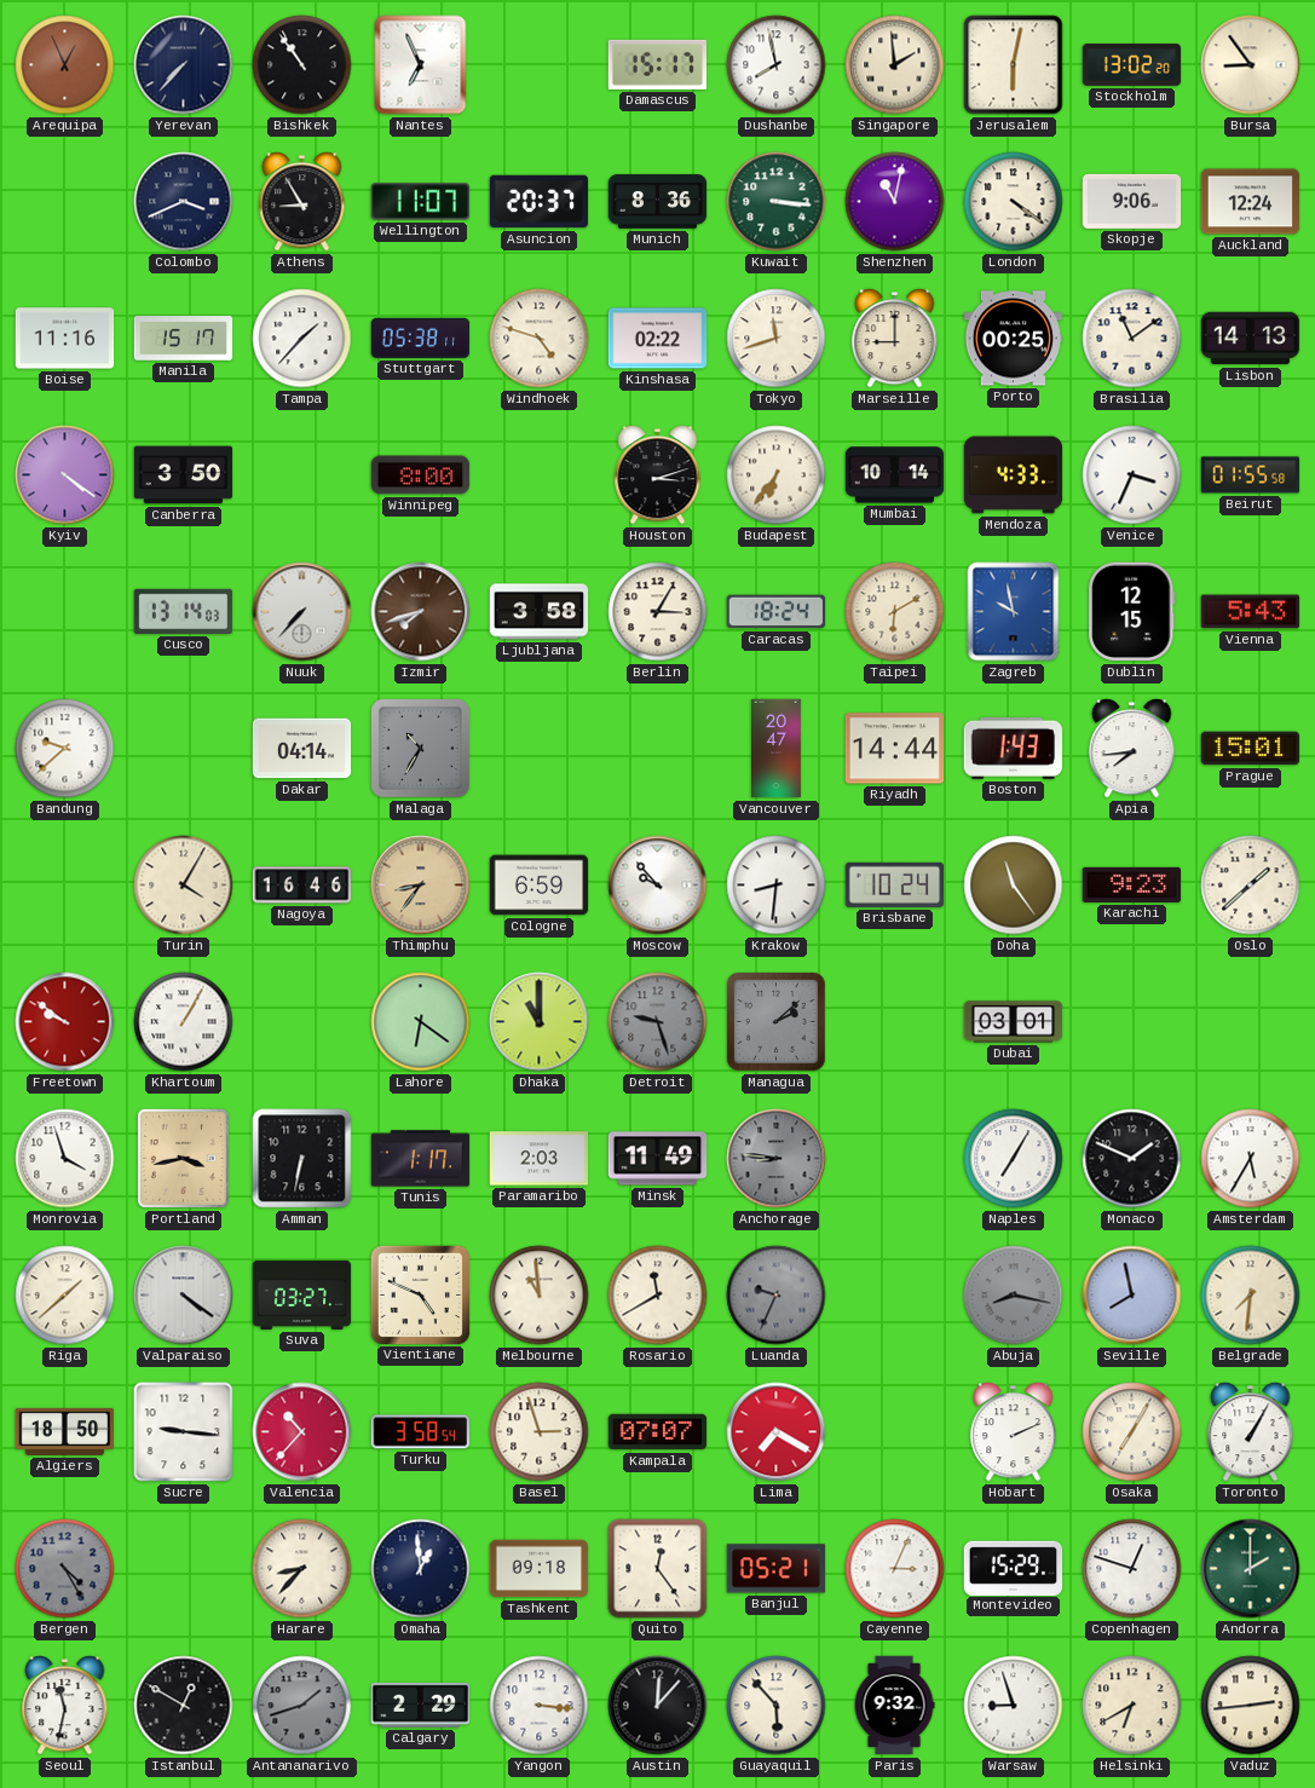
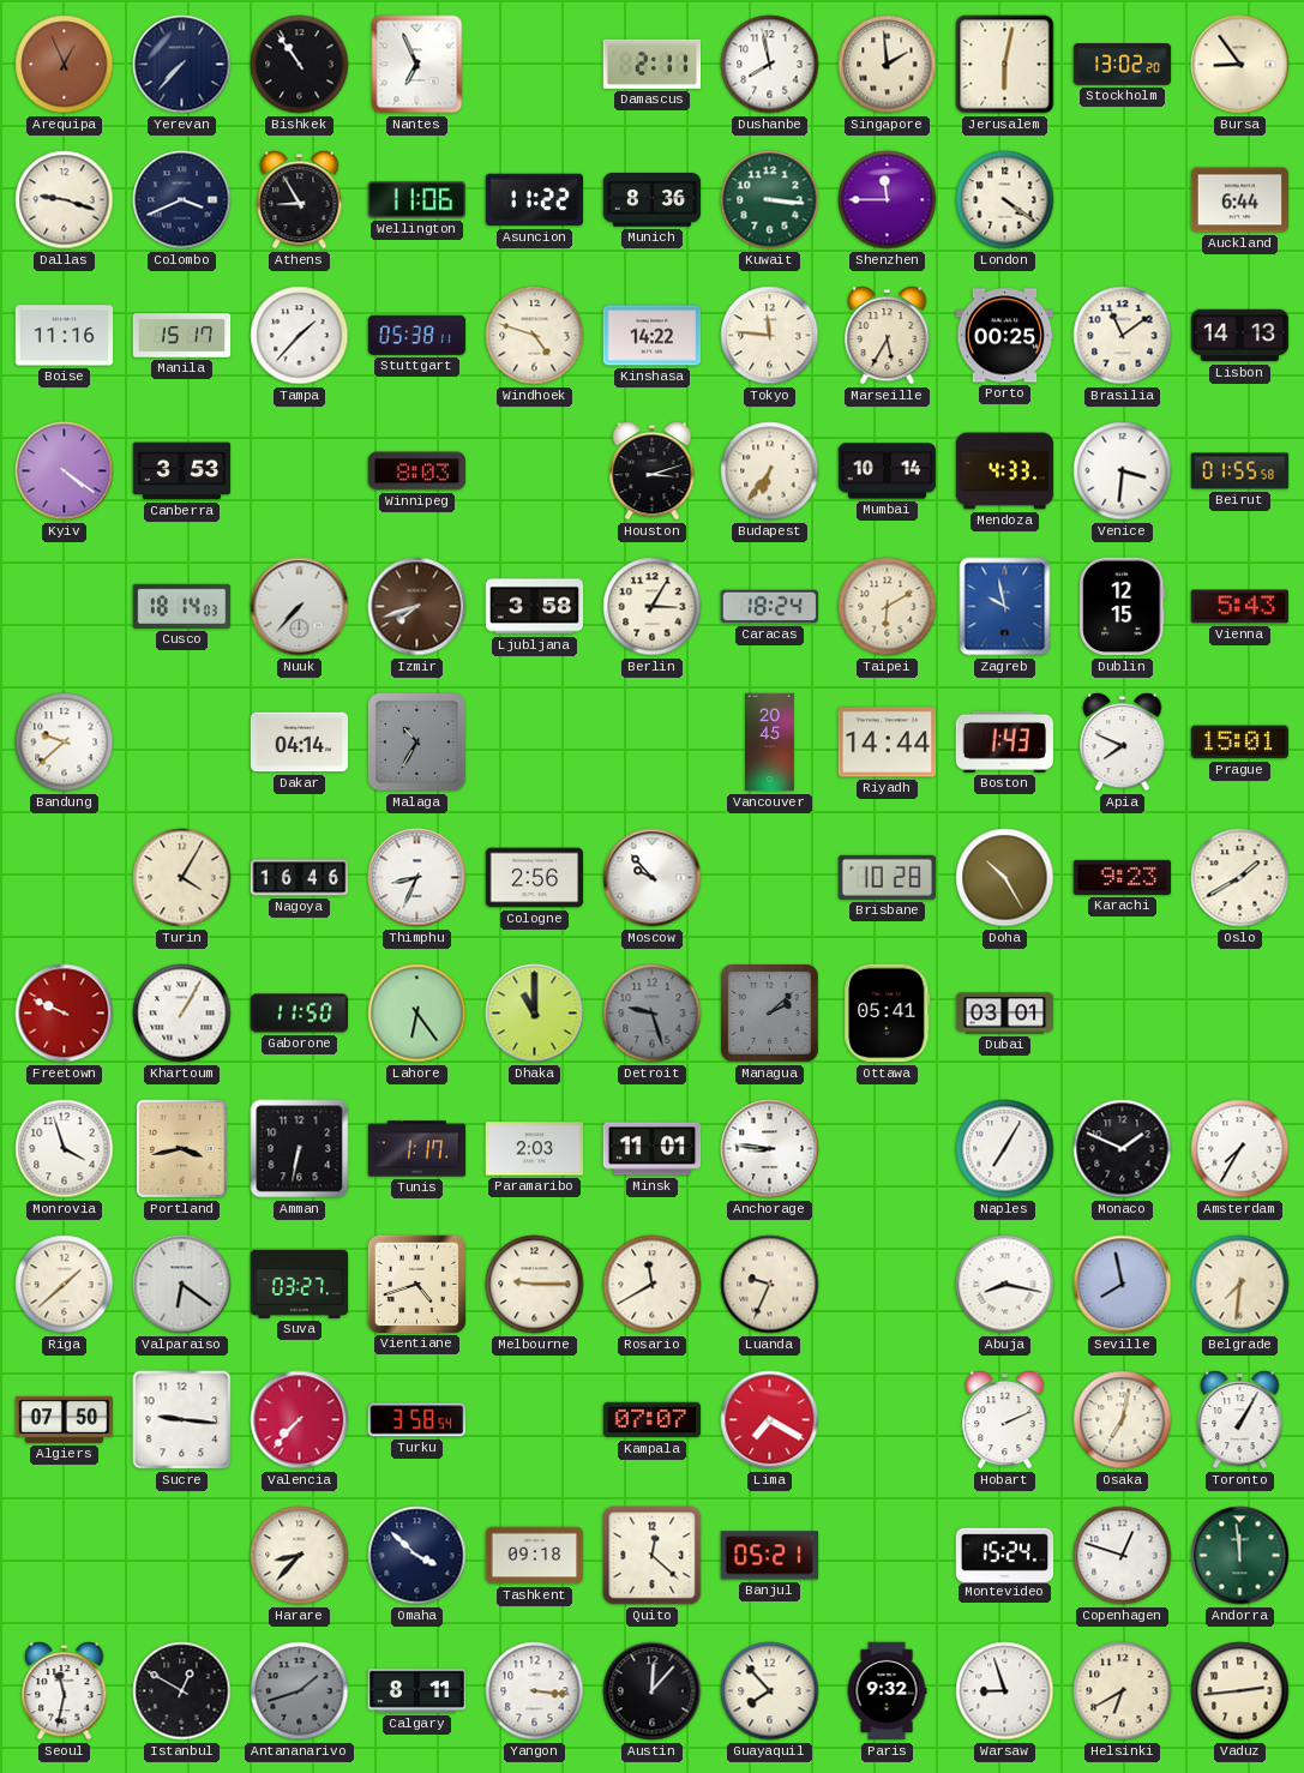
Damascus: 15:17 -> 2:11 (653, 64)
Dallas: none -> 9:18 (65, 200)
Wellington: 11:07 -> 11:06 (417, 200)
Asuncion: 20:37 -> 11:22 (535, 200)
Shenzhen: 11:02 -> 11:45 (888, 200)
Skopje: 9:06 -> none (1132, 201)
Auckland: 12:24 -> 6:44 (1240, 200)
Kinshasa: 02:22 -> 14:22 (653, 336)
Tokyo: 11:42 -> 11:46 (770, 336)
Marseille: 9:00 -> 5:35 (888, 336)
Canberra: 3:50 -> 3:53 (182, 471)
Winnipeg: 8:00 -> 8:03 (417, 471)
Venice: 3:34 -> 3:31 (1123, 471)
Cusco: 13:14 -> 18:14 (182, 606)
Vancouver: 20:47 -> 20:45 (770, 743)
Apia: 7:44 -> 7:49 (1123, 743)
Thimphu: 8:36 -> 8:34 (417, 878)
Thimphu dial: champagne -> white (417, 878)
Cologne: 6:59 -> 2:56 (535, 878)
Krakow: 8:31 -> none (777, 886)
Brisbane: 10:24 -> 10:28 (888, 877)
Doha: 11:24 -> 10:25 (1005, 878)
Oslo: 1:38 -> 1:40 (1240, 878)
Freetown: 9:51 -> 9:49 (65, 1014)
Gaborone: none -> 11:50 (300, 1014)
Lahore: 6:21 -> 6:24 (417, 1014)
Ottawa: none -> 05:41 (888, 1014)
Minsk: 11:49 -> 11:01 (653, 1149)
Anchorage dial: grey -> white (770, 1149)
Amsterdam: 5:35 -> 7:35 (1240, 1149)
Valparaiso: 4:21 -> 6:21 (182, 1285)
Vientiane: 4:49 -> 4:42 (416, 1284)
Melbourne: 10:59 -> 9:15 (535, 1285)
Luanda dial: grey -> cream (770, 1285)
Abuja dial: grey -> white (1005, 1285)
Algiers: 18:50 -> 07:50 (65, 1419)
Valencia: 10:37 -> 7:37 (300, 1420)
Basel: 2:57 -> none (540, 1432)
Osaka: 7:05 -> 7:02 (1123, 1420)
Bergen: 4:25 -> none (65, 1569)
Omaha: 12:59 -> 3:52 (417, 1556)
Quito: 12:24 -> 12:22 (653, 1556)
Cayenne: 3:04 -> none (895, 1569)
Montevideo: 15:29 -> 15:24 (1005, 1555)
Andorra: 2:00 -> 11:59 (1240, 1556)
Calgary: 2:29 -> 8:11 (417, 1690)
Guayaquil: 5:53 -> 7:53 (770, 1691)
